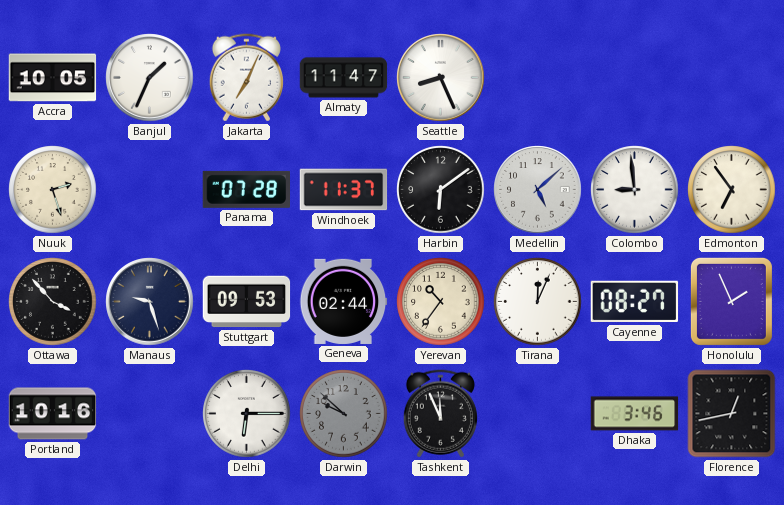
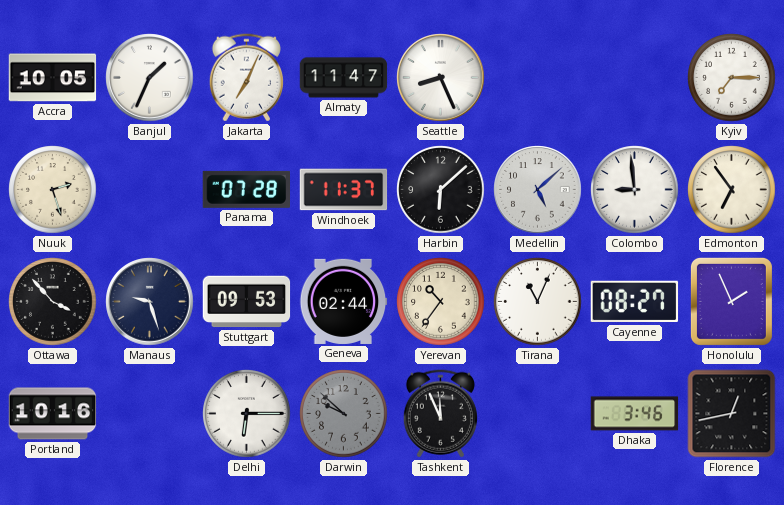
Kyiv: none -> 7:15 (732, 78)
Harbin: 6:09 -> 6:08 (441, 190)
Tirana: 12:04 -> 11:04 (538, 302)
